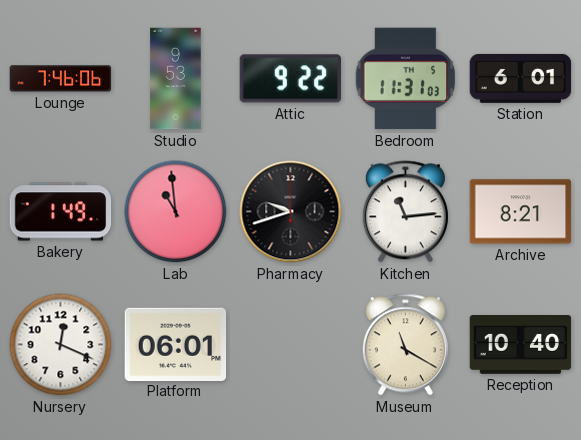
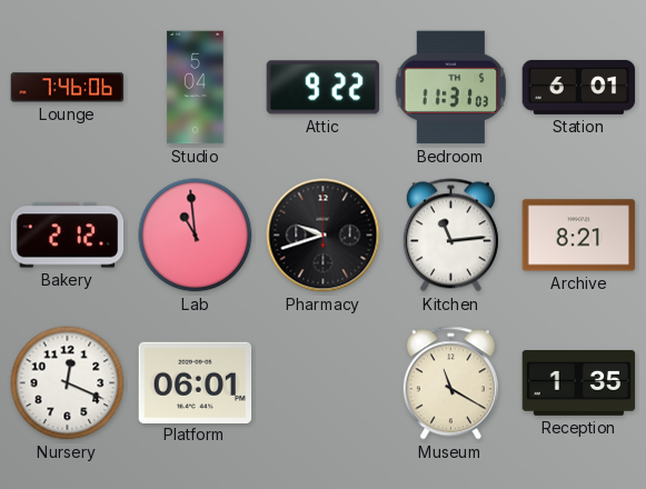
Studio: 9:53 -> 5:04 (196, 88)
Bakery: 1:49 -> 2:12 (68, 236)
Reception: 10:40 -> 1:35 (579, 383)
